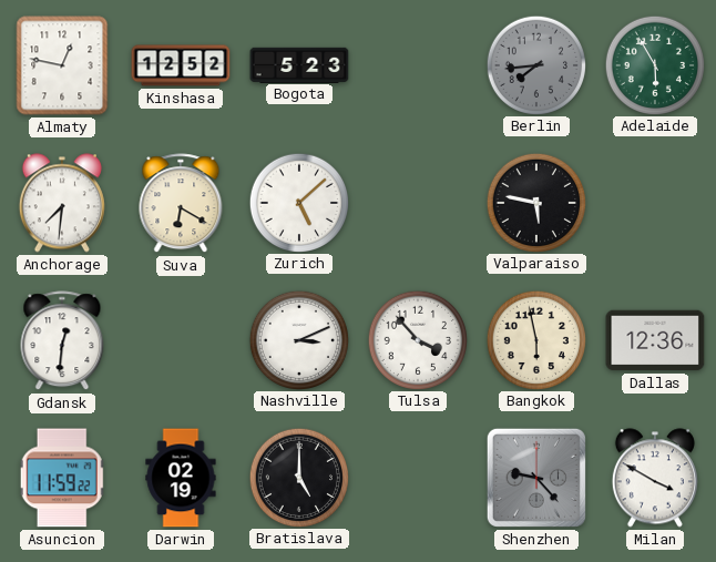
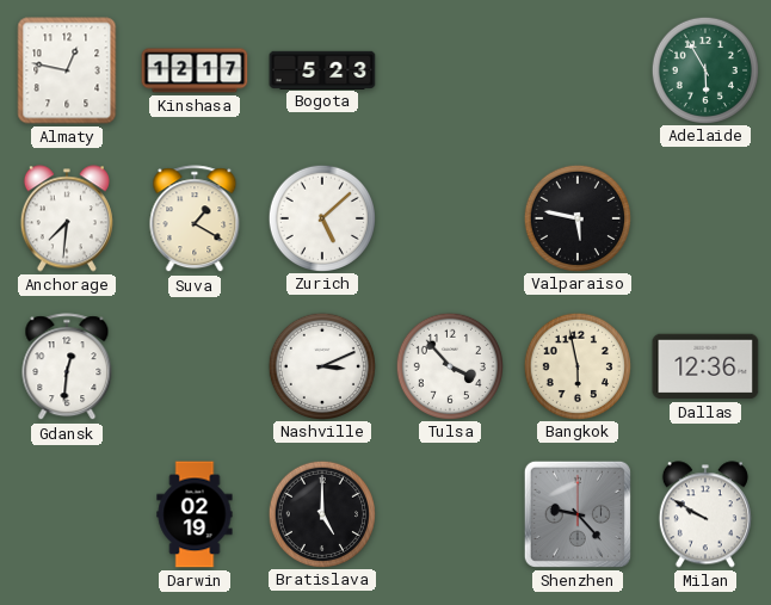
Kinshasa: 12:52 -> 12:17 (195, 70)
Berlin: 7:44 -> none (535, 64)
Suva: 6:20 -> 1:20 (195, 220)
Asuncion: 11:59 -> none (62, 478)
Milan: 3:50 -> 9:50 (705, 514)
